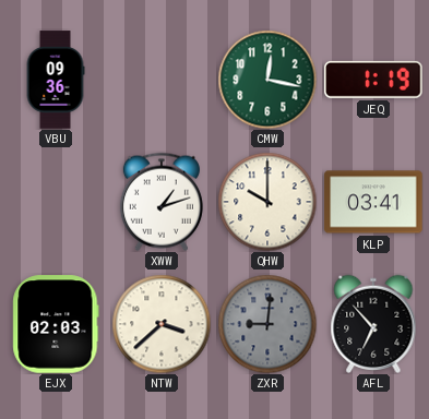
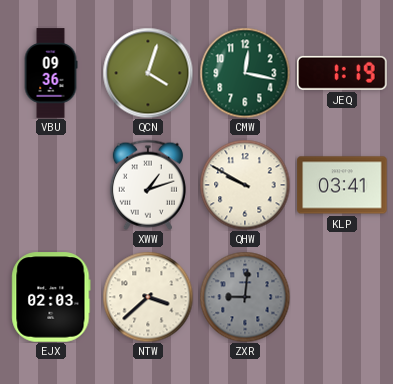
QCN: none -> 4:03 (148, 73)
QHW: 10:00 -> 9:50 (245, 185)
AFL: 6:53 -> none (373, 323)
